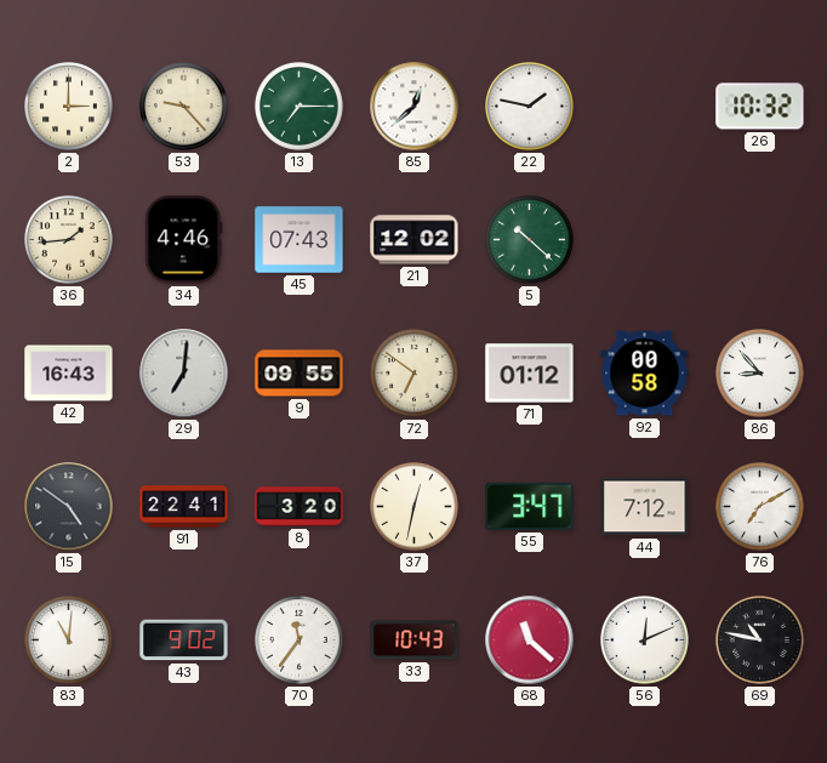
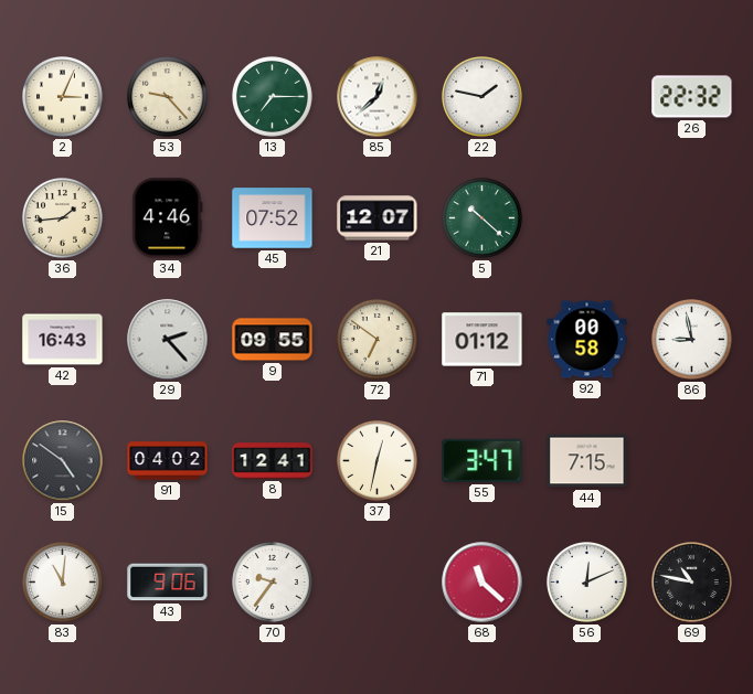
2: 3:00 -> 3:04 (63, 97)
26: 10:32 -> 22:32 (692, 97)
45: 07:43 -> 07:52 (273, 218)
21: 12:02 -> 12:07 (378, 218)
29: 7:01 -> 2:23 (168, 340)
86: 8:53 -> 8:58 (692, 340)
91: 22:41 -> 04:02 (168, 461)
8: 3:20 -> 12:41 (273, 461)
44: 7:12 -> 7:15 (587, 461)
76: 7:10 -> none (760, 507)
43: 9:02 -> 9:06 (168, 583)
70: 11:36 -> 9:36 (273, 583)
33: 10:43 -> none (415, 640)
